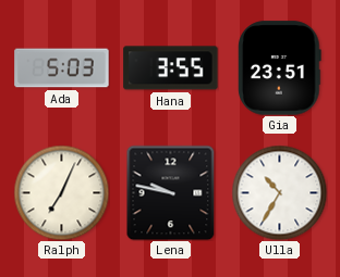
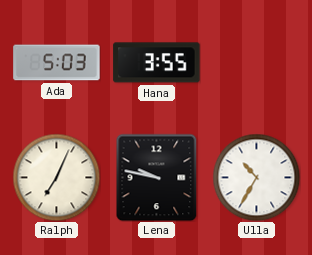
Gia: 23:51 -> none (280, 68)
